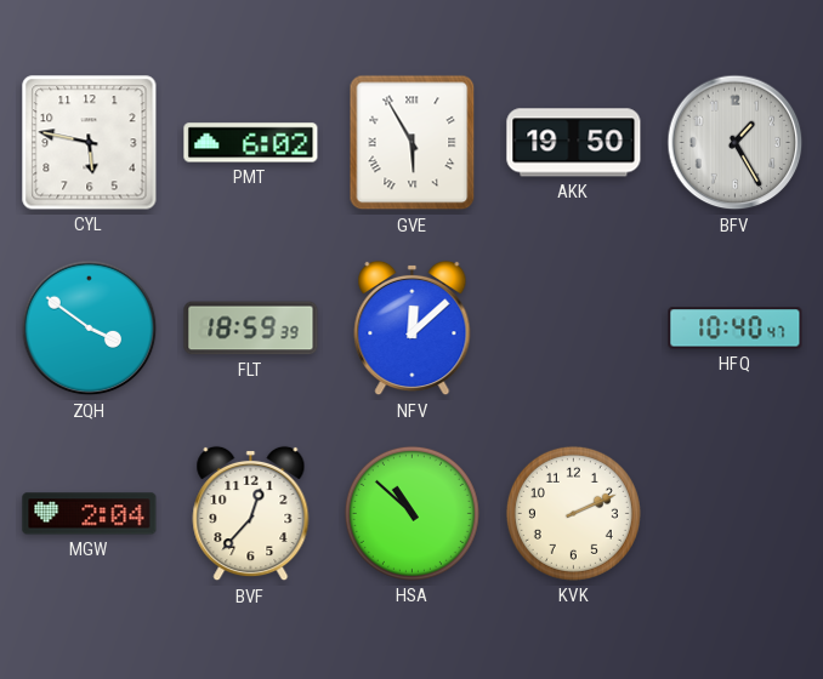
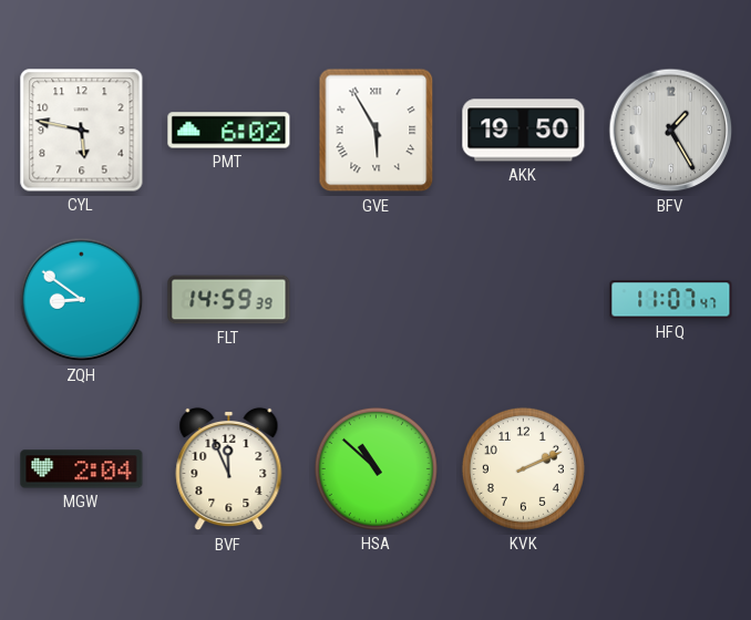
ZQH: 3:51 -> 8:51 (82, 300)
FLT: 18:59 -> 14:59 (229, 300)
NFV: 12:08 -> none (413, 329)
HFQ: 10:40 -> 11:07 (671, 300)
BVF: 12:37 -> 11:56 (229, 469)
